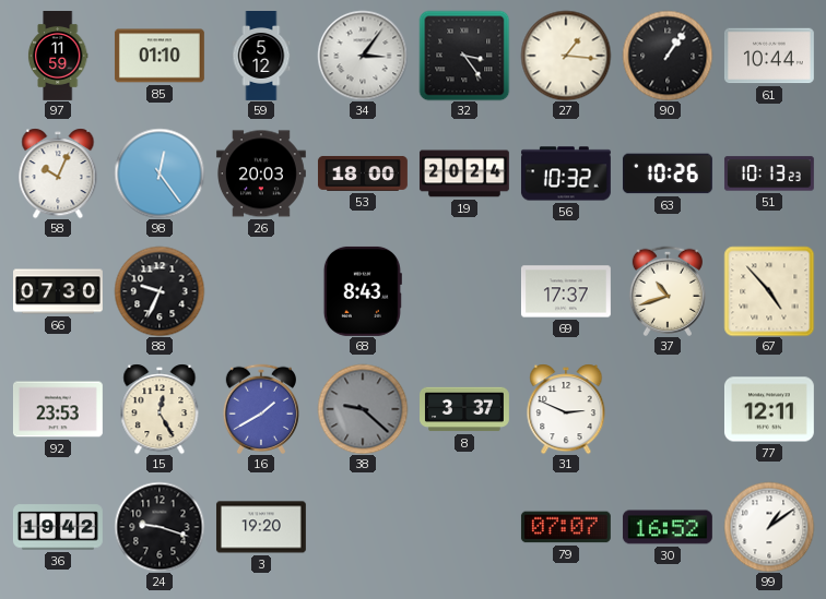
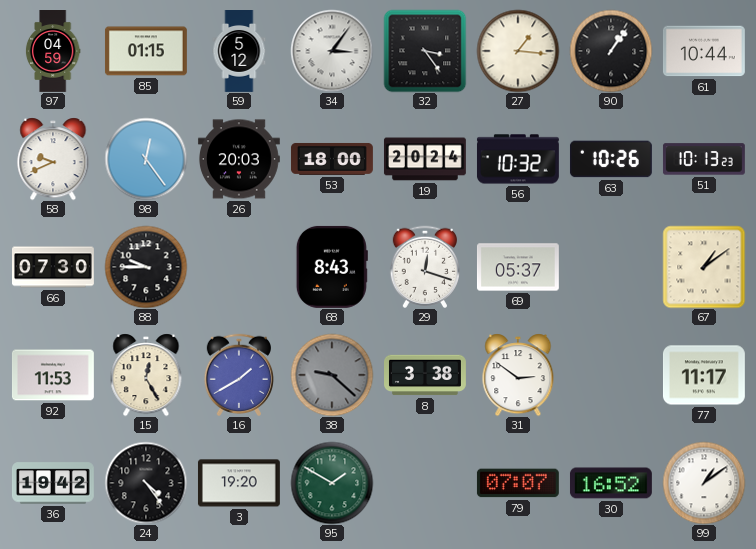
97: 11:59 -> 04:59 (53, 52)
85: 01:10 -> 01:15 (146, 51)
58: 10:04 -> 9:41 (53, 159)
88: 9:34 -> 9:45 (146, 267)
29: none -> 12:18 (424, 267)
69: 17:37 -> 05:37 (518, 267)
37: 10:42 -> none (666, 291)
67: 4:53 -> 1:09 (704, 267)
92: 23:53 -> 11:53 (53, 375)
8: 3:37 -> 3:38 (426, 375)
31: 2:49 -> 2:51 (518, 375)
77: 12:11 -> 11:17 (704, 375)
24: 9:18 -> 4:24 (146, 483)
95: none -> 1:50 (332, 483)
